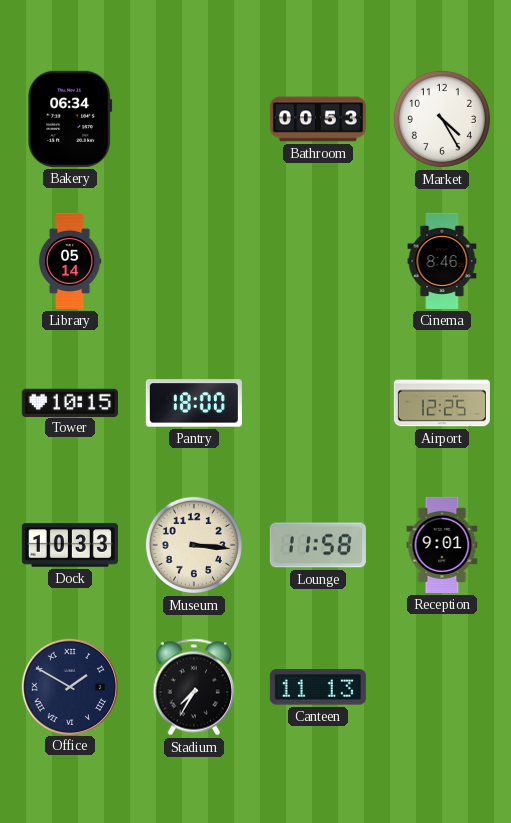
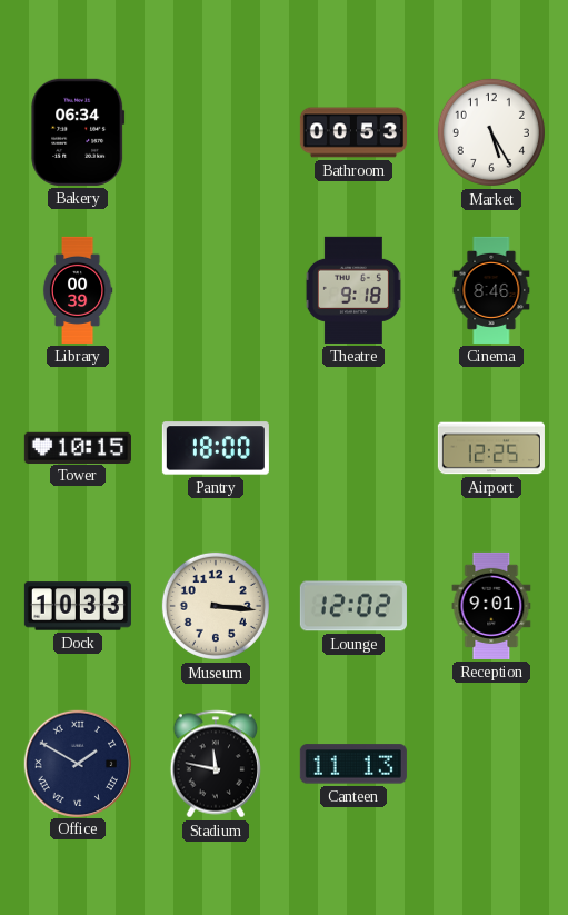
Market: 4:25 -> 5:25 (491, 132)
Library: 05:14 -> 00:39 (78, 290)
Theatre: none -> 9:18 (353, 290)
Lounge: 11:58 -> 12:02 (353, 606)
Stadium: 7:35 -> 11:47 (215, 764)
